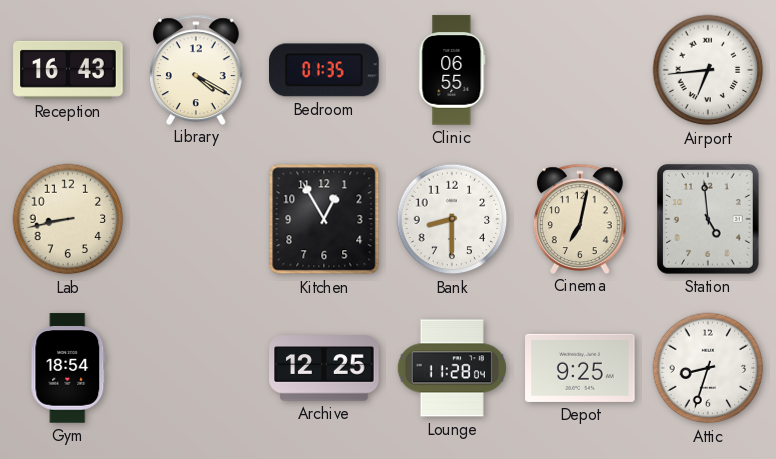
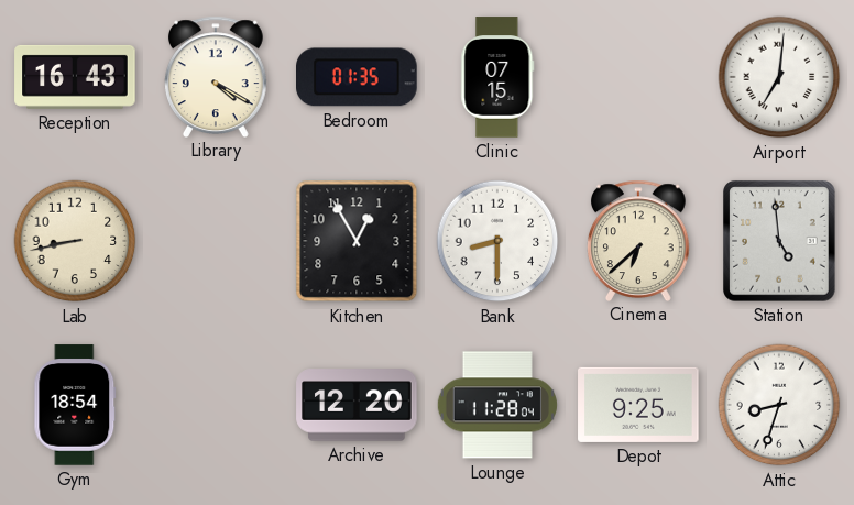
Clinic: 06:55 -> 07:15 (497, 77)
Airport: 6:44 -> 7:01 (779, 77)
Cinema: 7:02 -> 6:38 (638, 240)
Archive: 12:25 -> 12:20 (357, 405)
